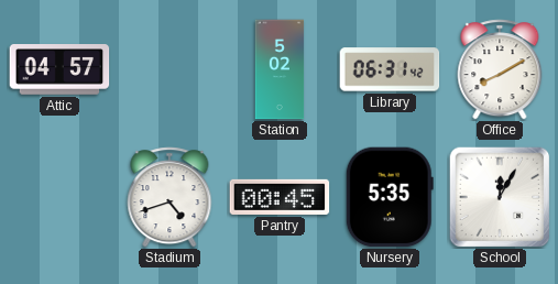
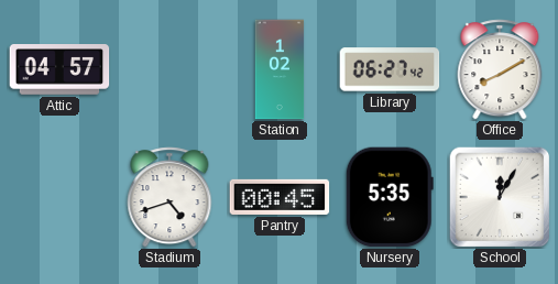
Station: 5:02 -> 1:02 (280, 69)
Library: 06:31 -> 06:27 (390, 69)
